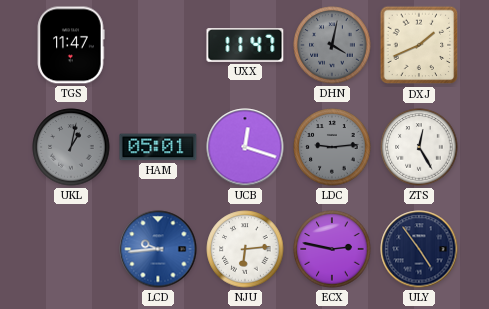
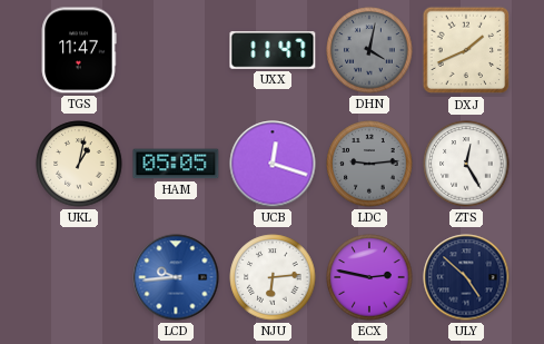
UKL dial: grey -> cream (79, 164)
HAM: 05:01 -> 05:05 (176, 164)
ULY: 4:54 -> 4:52 (466, 277)
